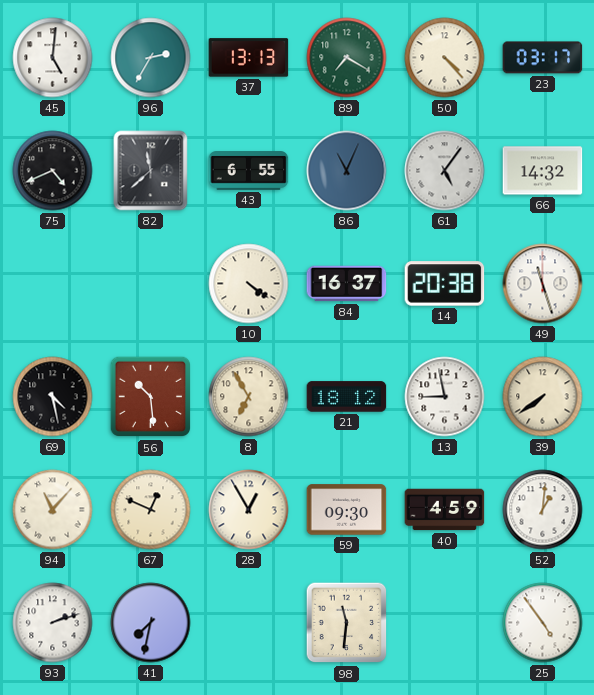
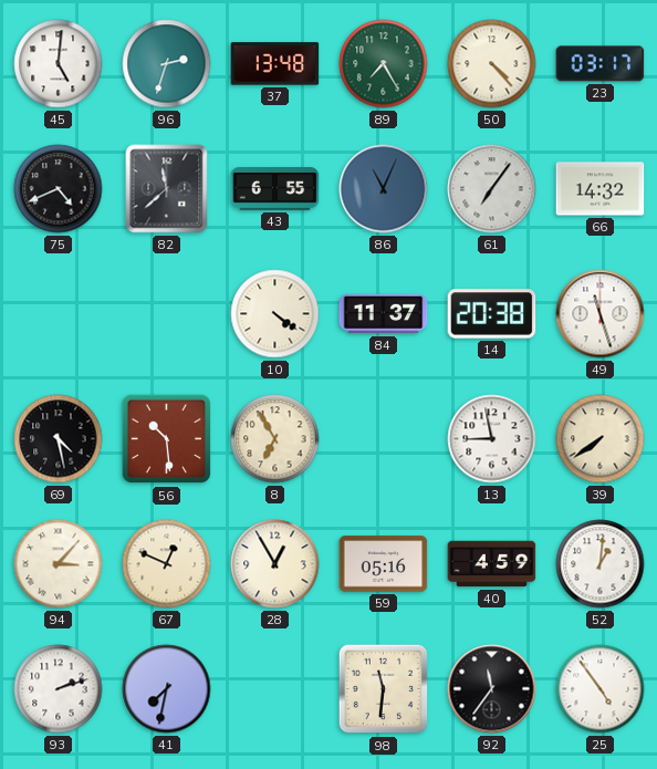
96: 2:35 -> 2:33 (167, 64)
37: 13:13 -> 13:48 (275, 64)
89: 7:20 -> 7:25 (384, 64)
61: 5:06 -> 7:06 (492, 189)
84: 16:37 -> 11:37 (384, 314)
21: 18:12 -> none (347, 397)
94: 11:07 -> 3:07 (59, 564)
59: 09:30 -> 05:16 (384, 564)
92: none -> 11:36 (492, 689)
